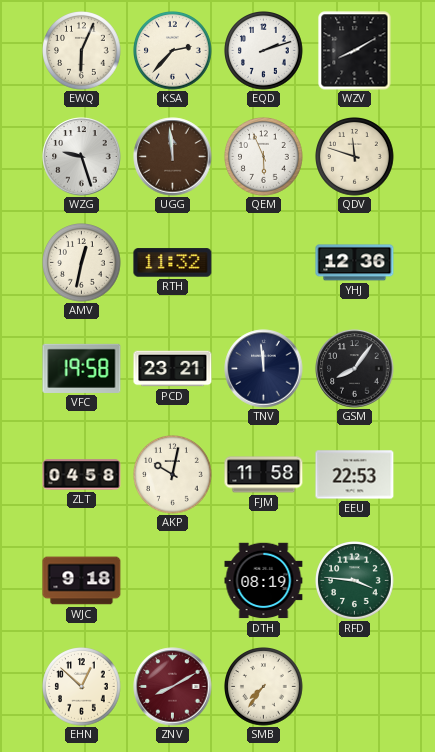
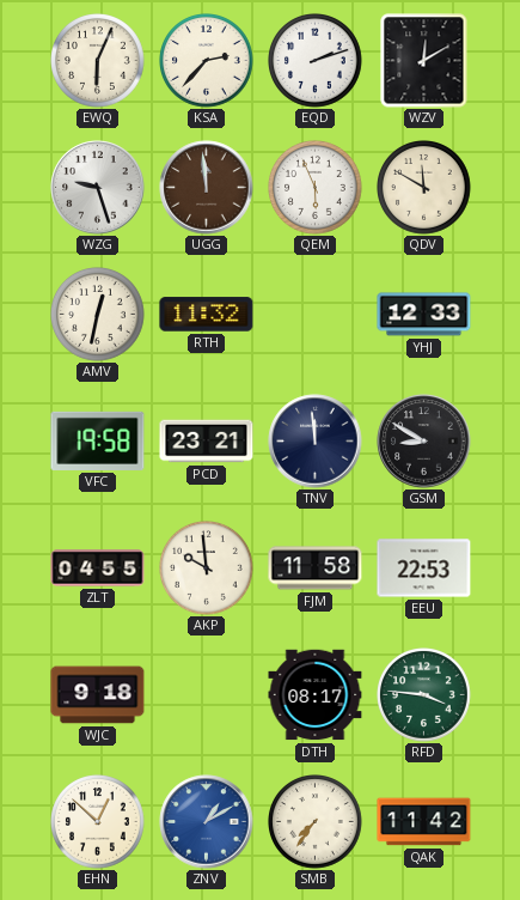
WZV: 8:10 -> 12:10 (424, 61)
QDV: 11:48 -> 11:50 (424, 188)
YHJ: 12:36 -> 12:33 (424, 315)
GSM: 8:06 -> 8:50 (424, 442)
ZLT: 04:58 -> 04:55 (98, 568)
AKP: 10:02 -> 9:59 (207, 568)
DTH: 08:19 -> 08:17 (316, 695)
ZNV: 8:10 -> 1:10 (207, 822)
ZNV dial: burgundy -> blue (207, 822)
QAK: none -> 11:42 (424, 822)
